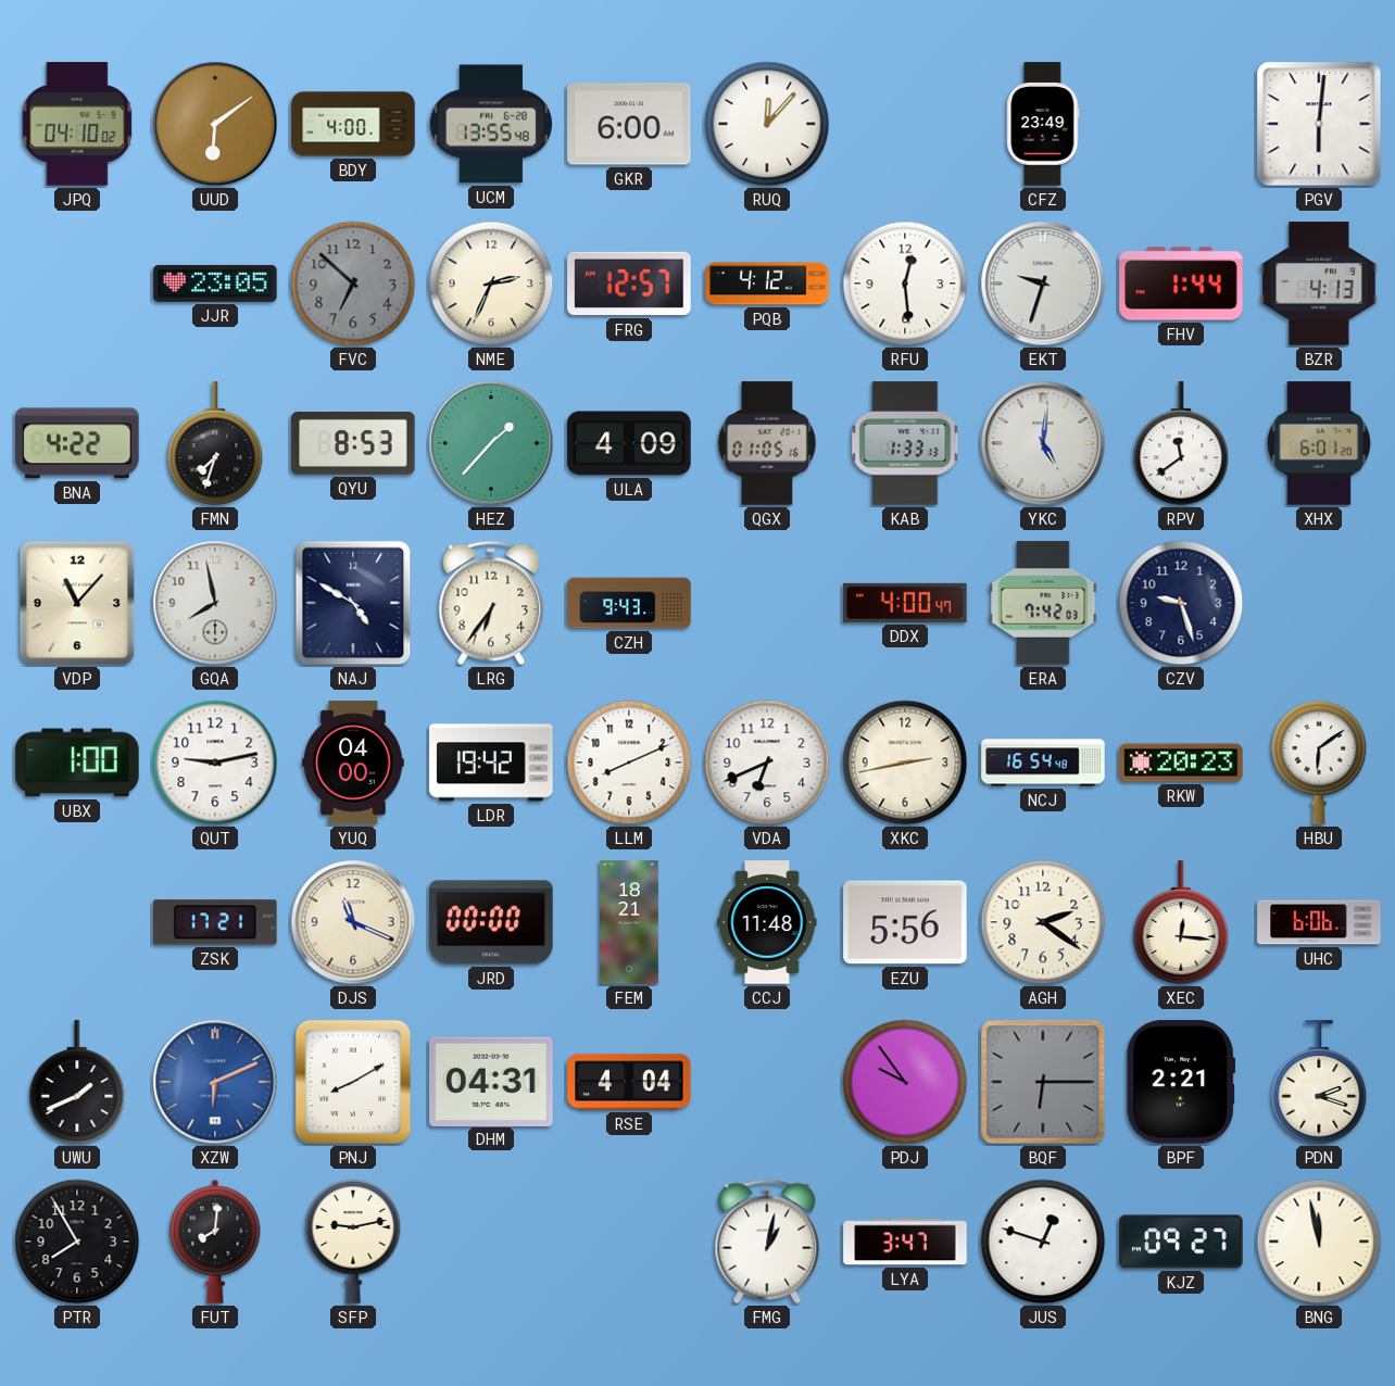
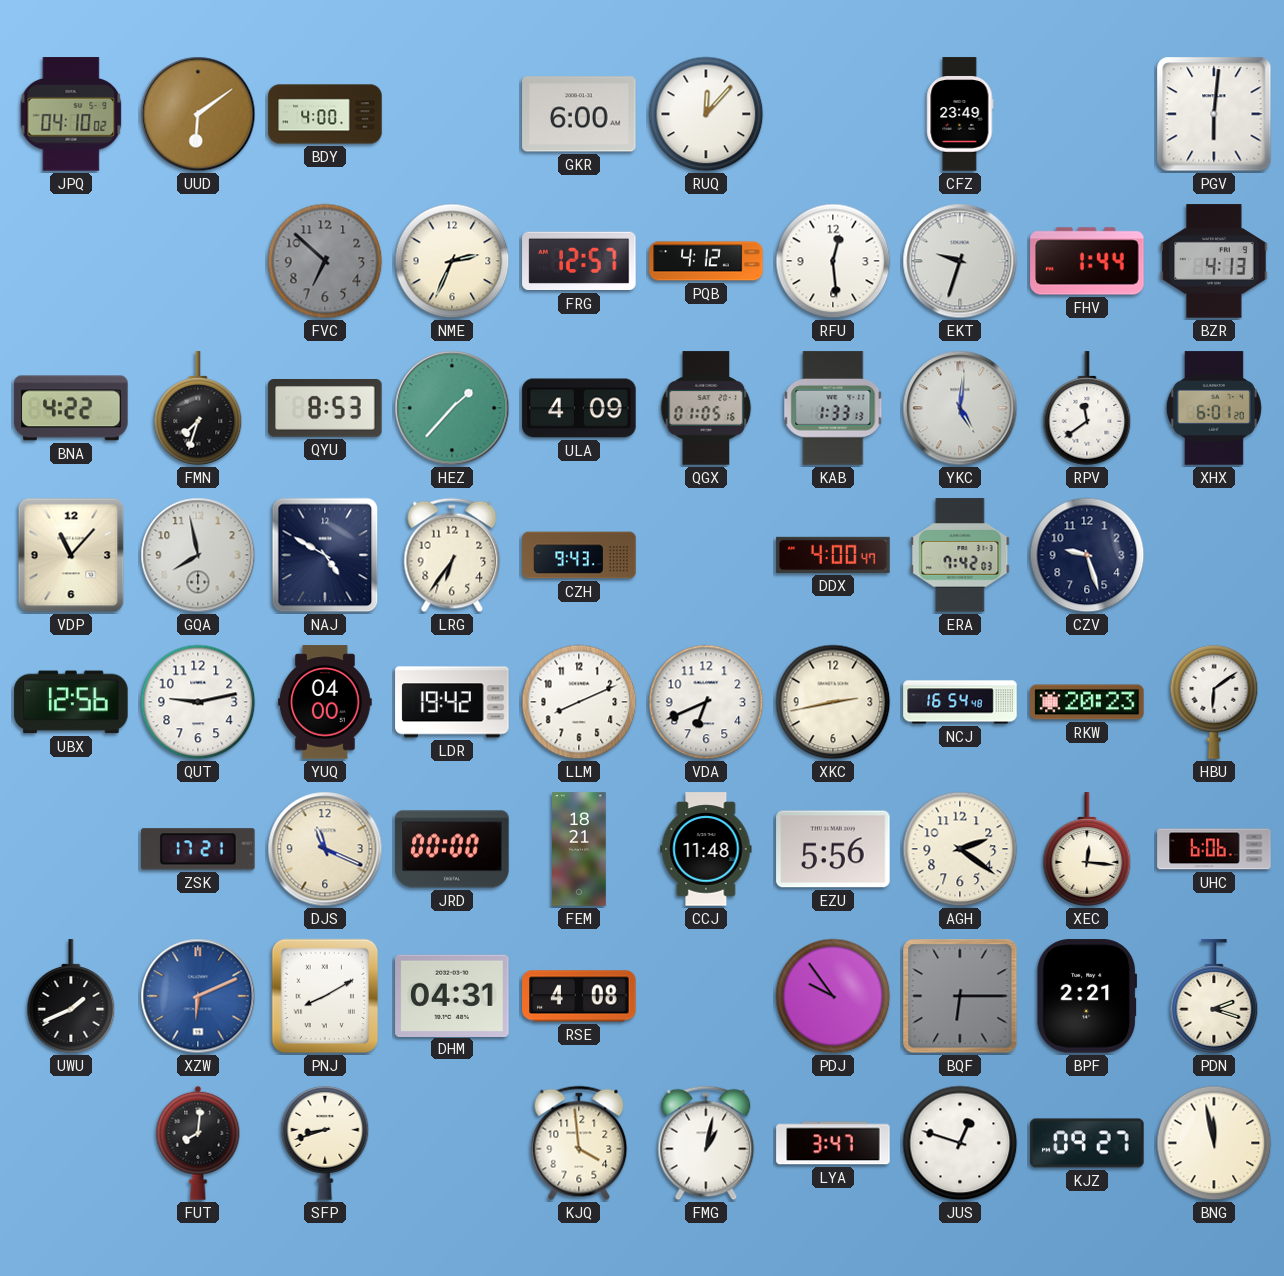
UCM: 13:55 -> none (491, 124)
JJR: 23:05 -> none (215, 283)
UBX: 1:00 -> 12:56 (71, 702)
RSE: 4:04 -> 4:08 (579, 996)
PTR: 7:55 -> none (77, 1242)
SFP: 9:13 -> 8:42 (325, 1144)
KJQ: none -> 3:59 (579, 1143)
